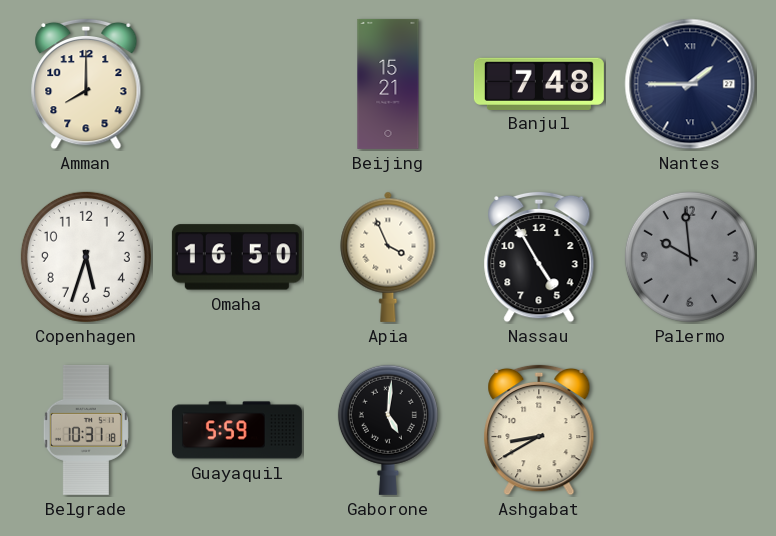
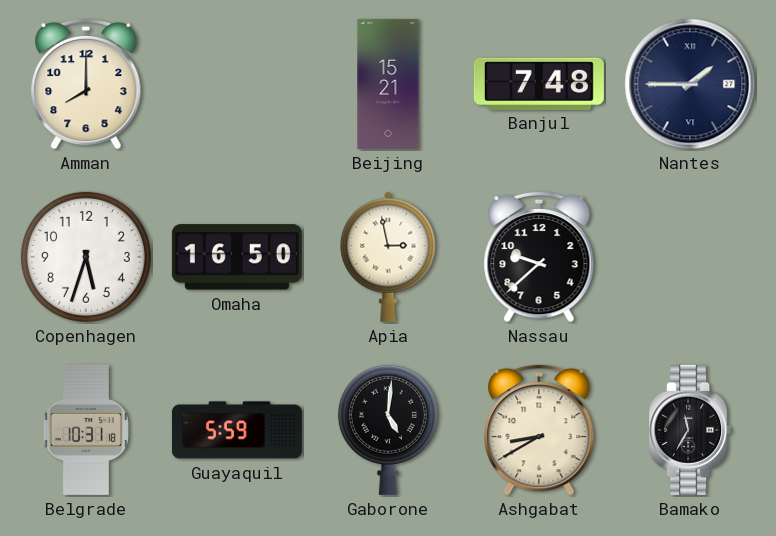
Apia: 3:56 -> 2:58 (388, 257)
Nassau: 4:55 -> 9:38 (539, 257)
Palermo: 9:59 -> none (690, 257)
Bamako: none -> 11:35 (690, 430)
